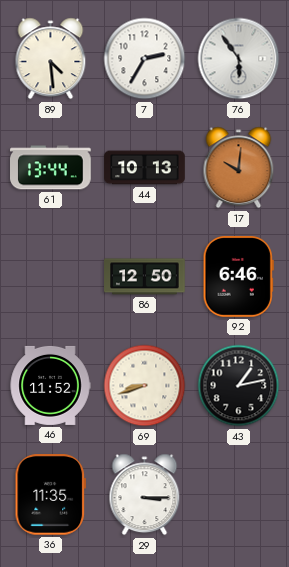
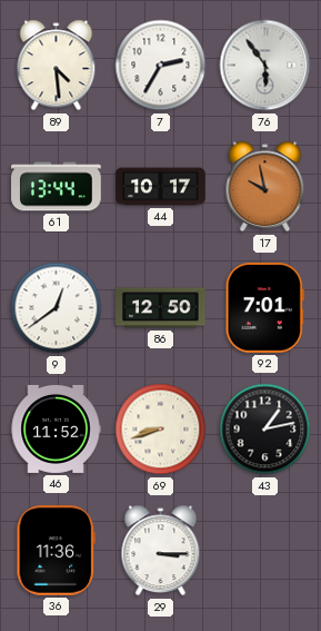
44: 10:13 -> 10:17 (161, 187)
17: 10:01 -> 9:58 (265, 187)
9: none -> 12:39 (57, 308)
92: 6:46 -> 7:01 (264, 308)
36: 11:35 -> 11:36 (57, 551)
